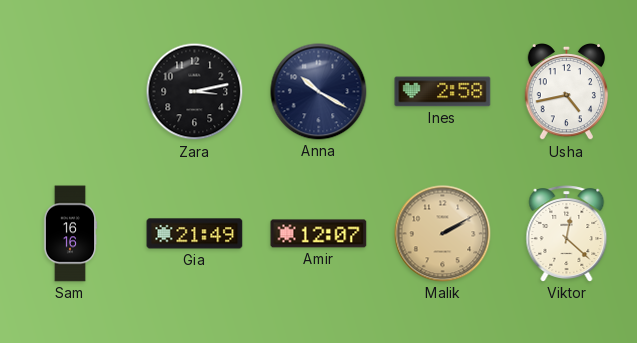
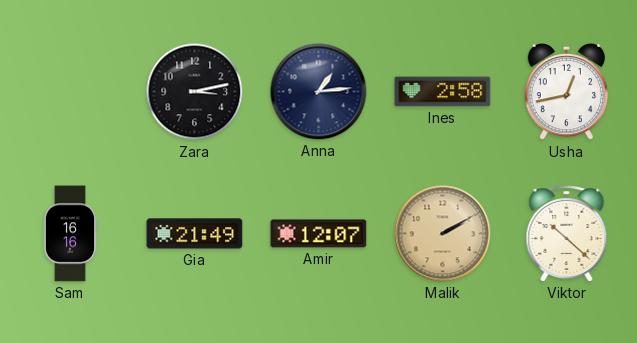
Anna: 10:20 -> 1:14 (319, 92)
Usha: 4:43 -> 12:43 (566, 92)
Viktor: 12:22 -> 10:22 (567, 234)
